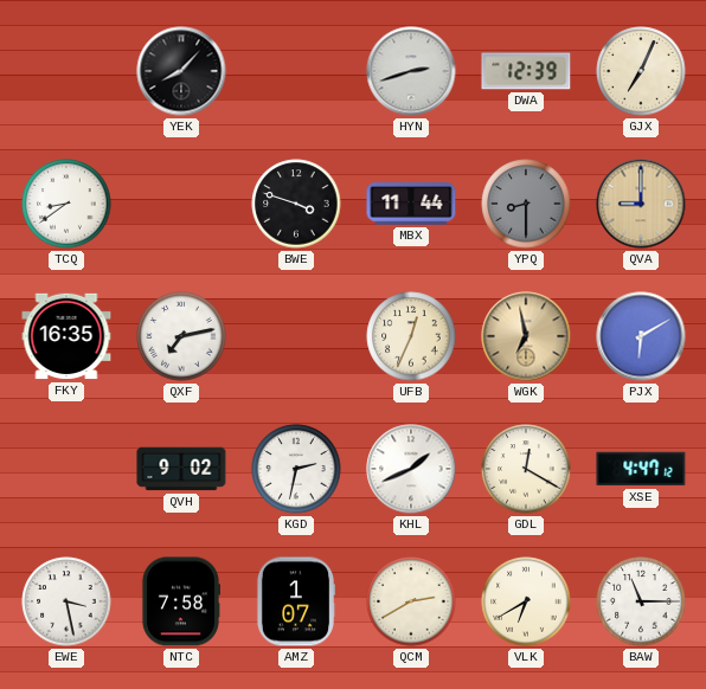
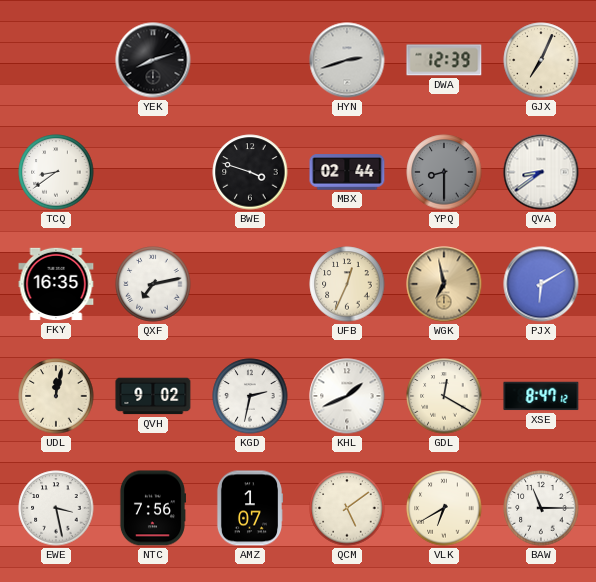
YEK: 8:07 -> 8:12 (153, 60)
MBX: 11:44 -> 02:44 (347, 172)
QVA: 9:00 -> 8:39 (541, 172)
QVA dial: champagne -> white (541, 172)
UDL: none -> 12:02 (56, 396)
XSE: 4:47 -> 8:47 (541, 396)
NTC: 7:58 -> 7:56 (152, 508)
QCM: 2:40 -> 5:09 (347, 508)
